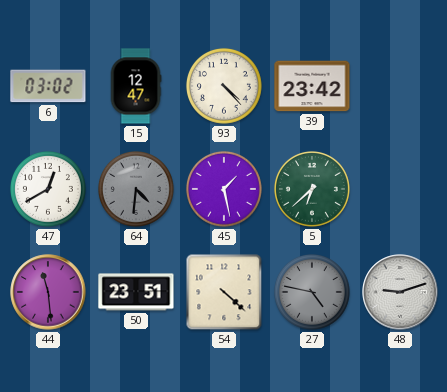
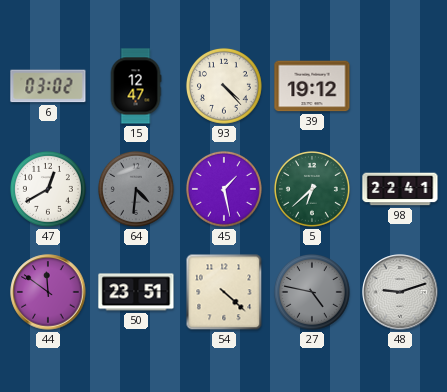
39: 23:42 -> 19:12 (312, 86)
98: none -> 22:41 (400, 189)
44: 11:29 -> 11:51 (48, 292)
